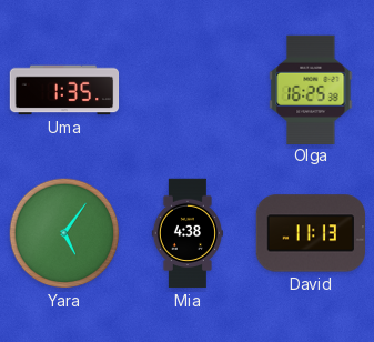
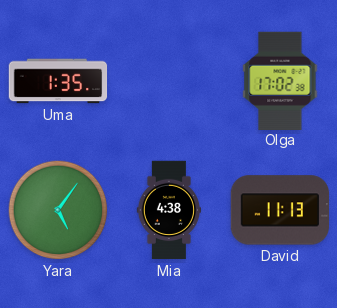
Olga: 16:25 -> 17:02 (280, 80)
